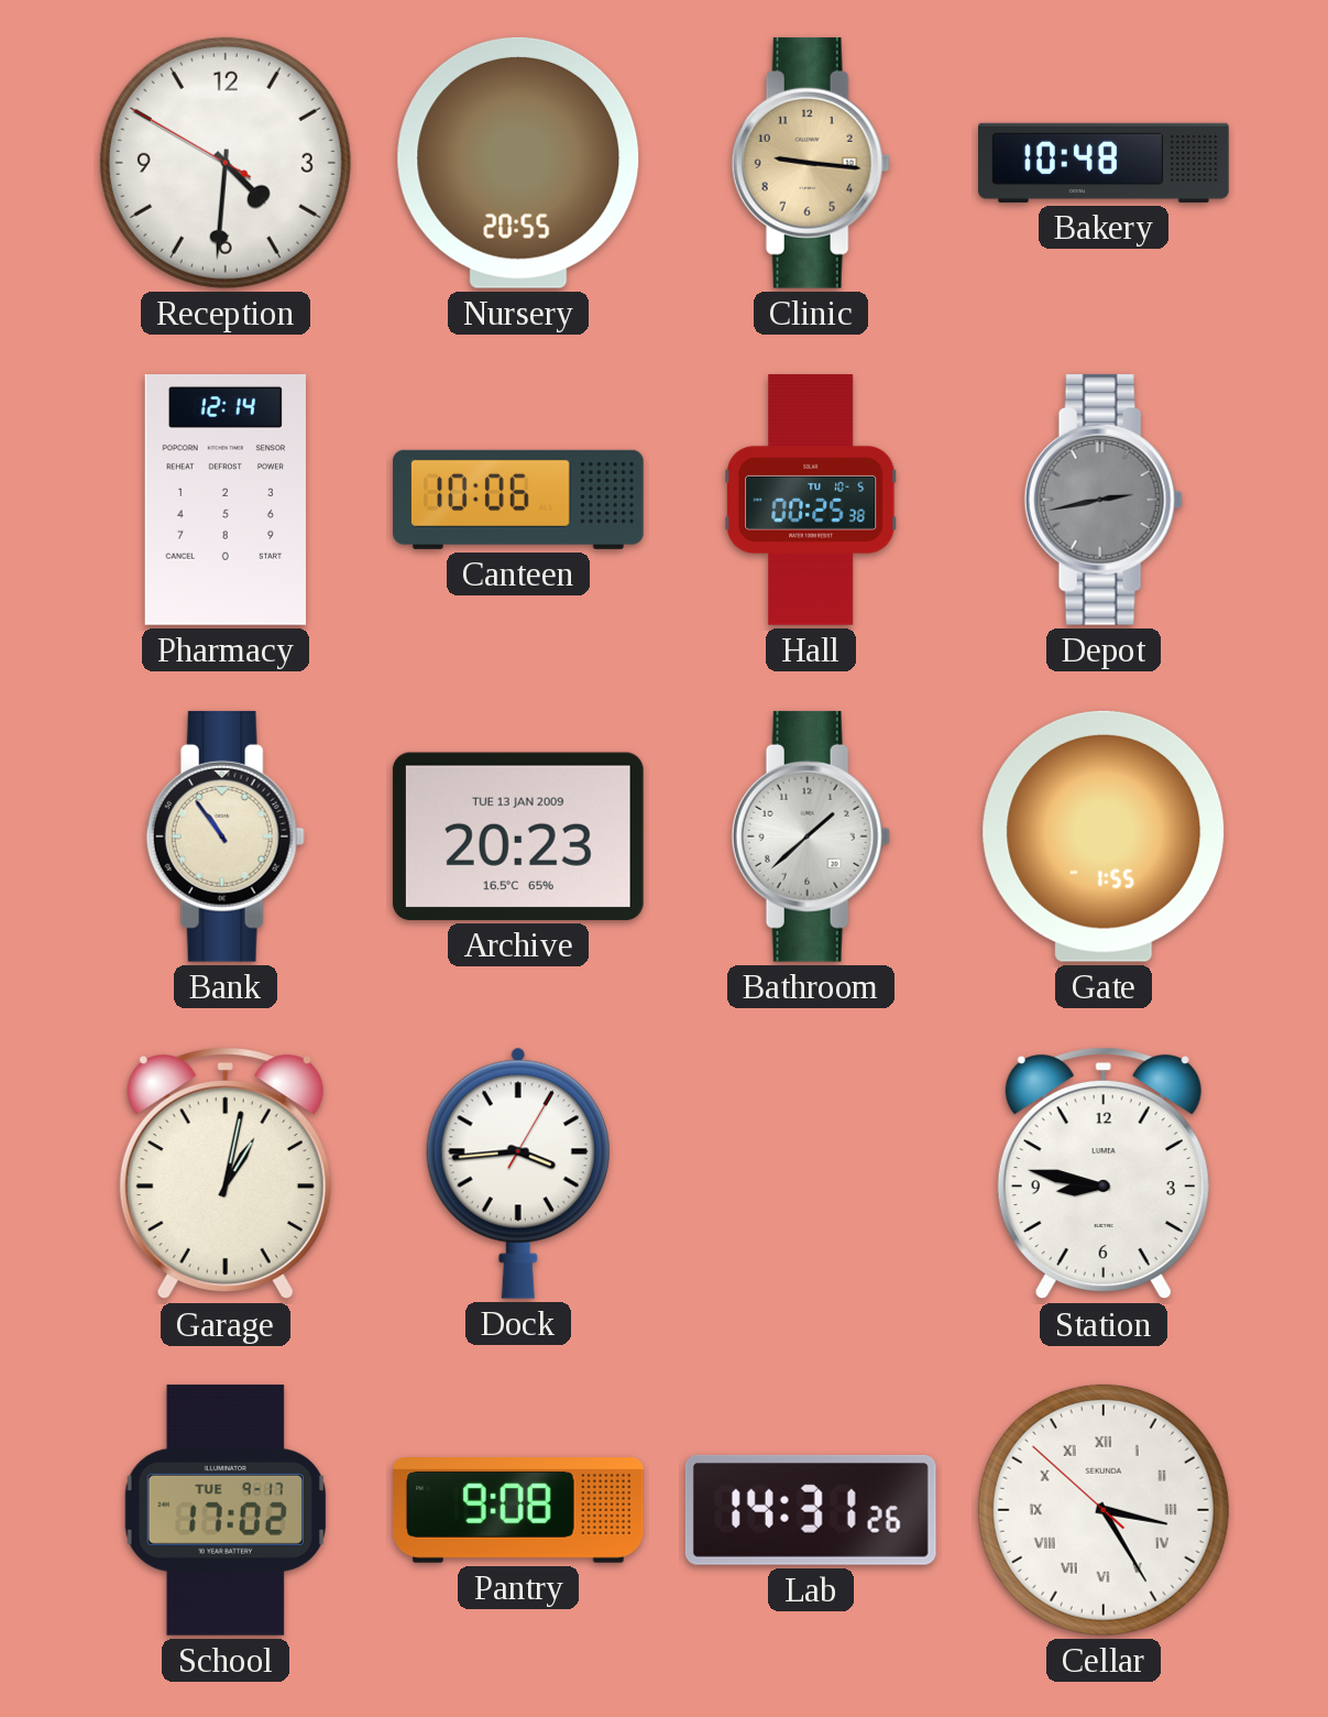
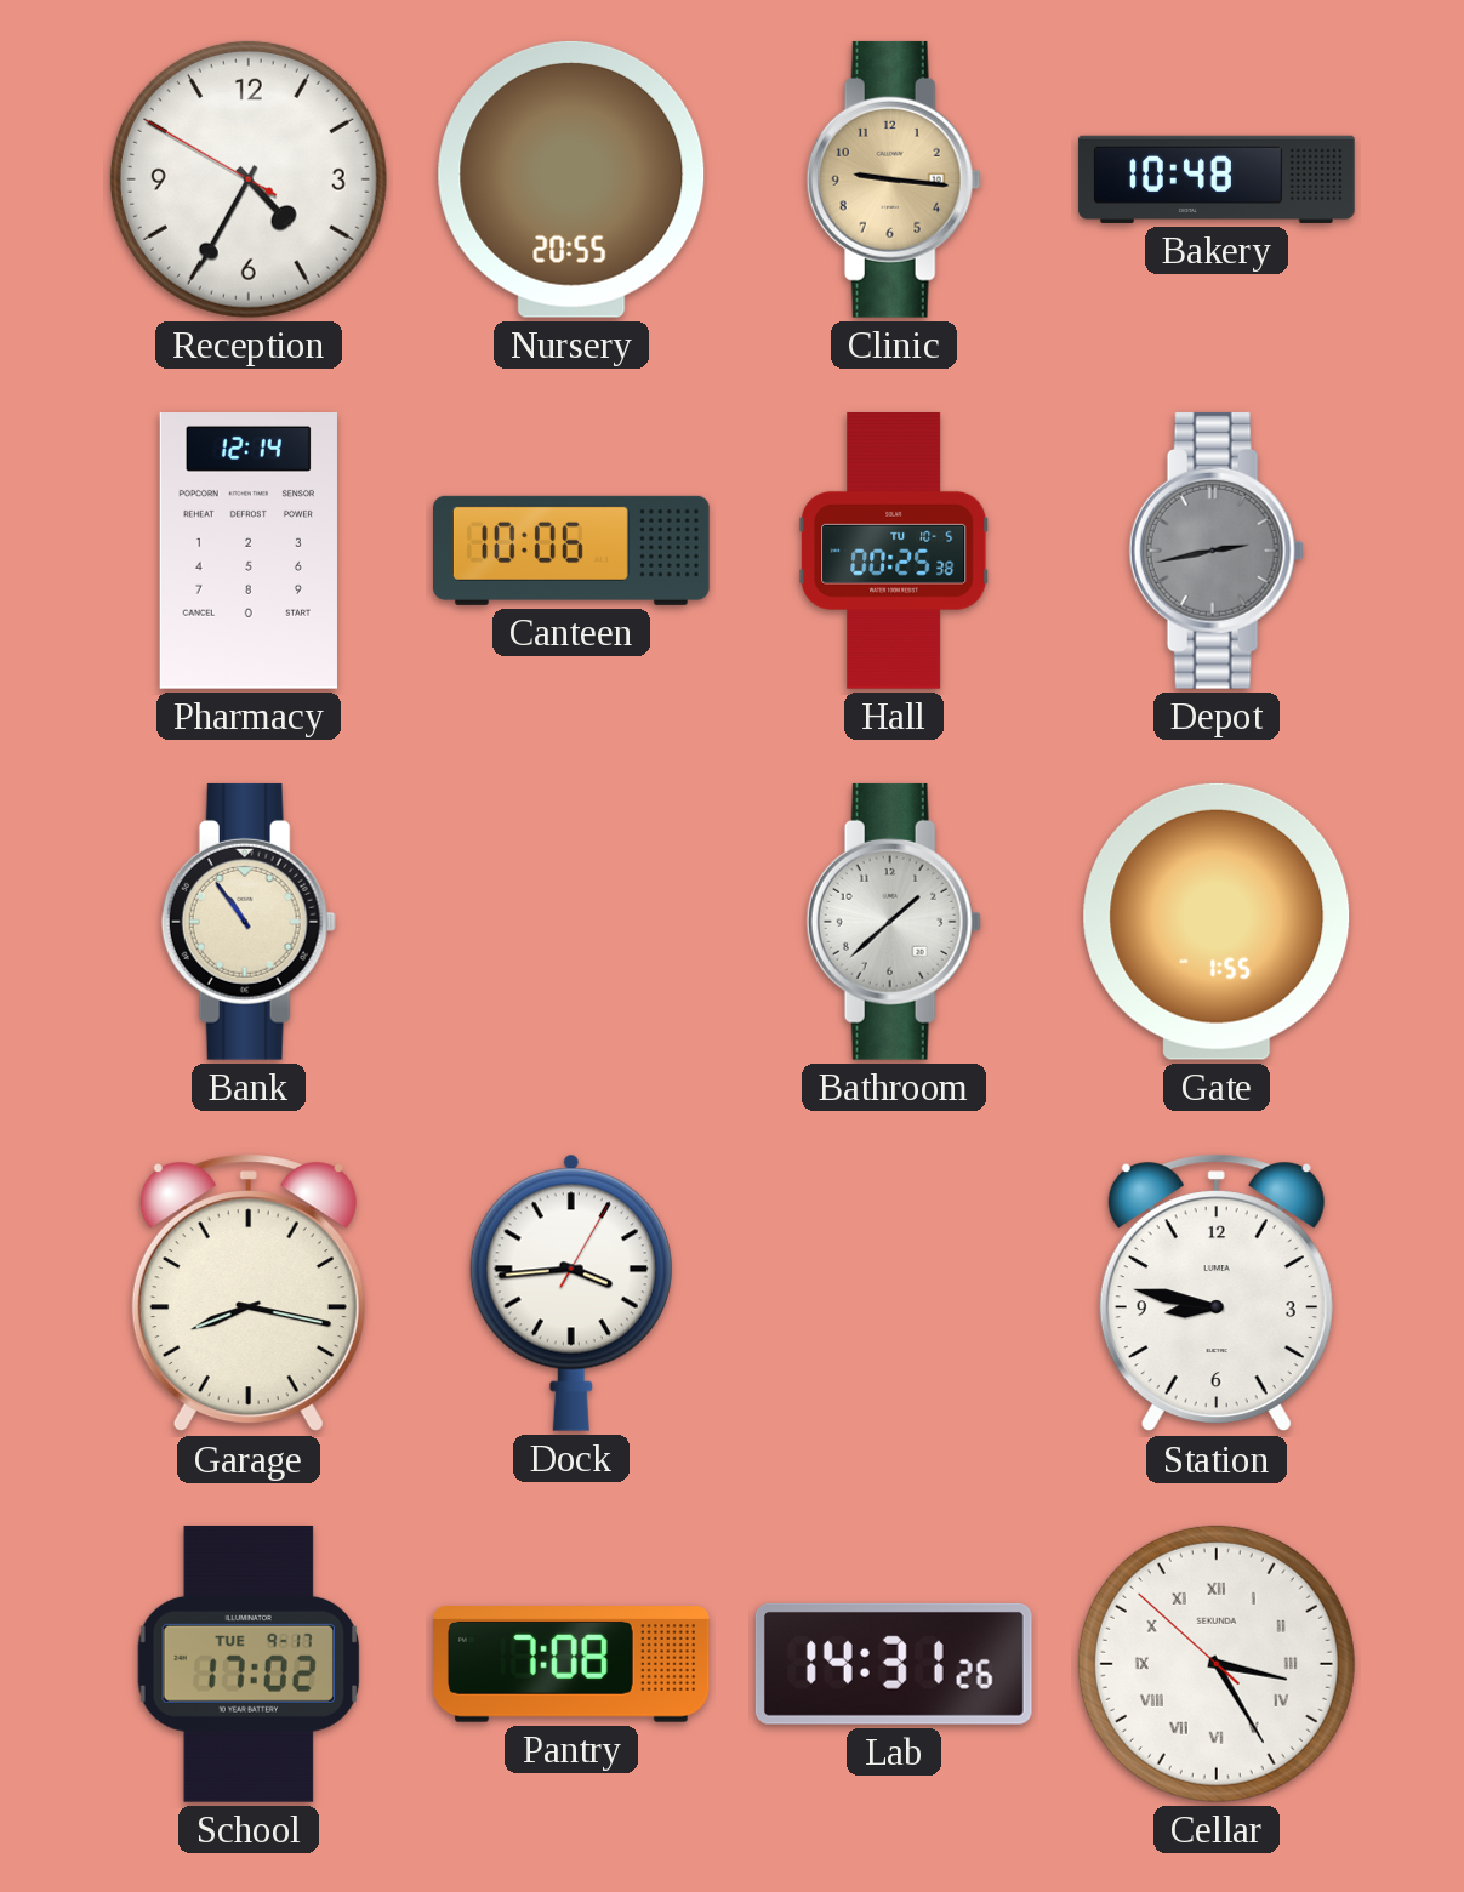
Reception: 4:30 -> 4:34 (249, 179)
Archive: 20:23 -> none (518, 836)
Garage: 1:02 -> 8:17 (249, 1293)
Pantry: 9:08 -> 7:08 (573, 1665)
